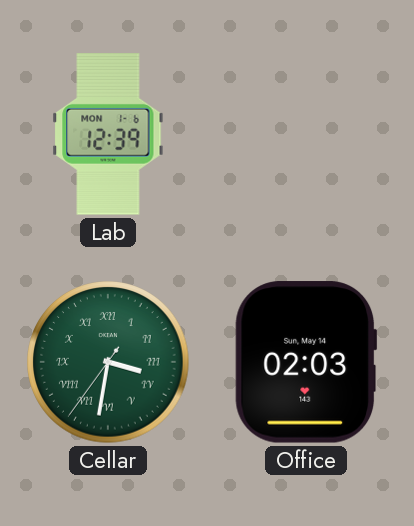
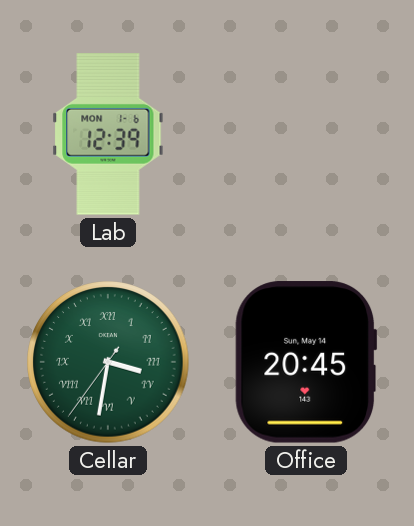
Office: 02:03 -> 20:45 (306, 362)
